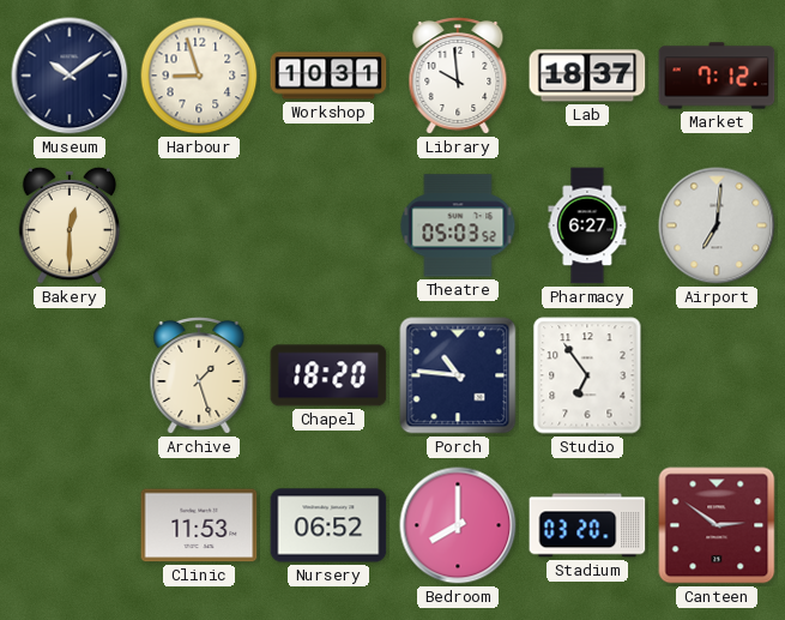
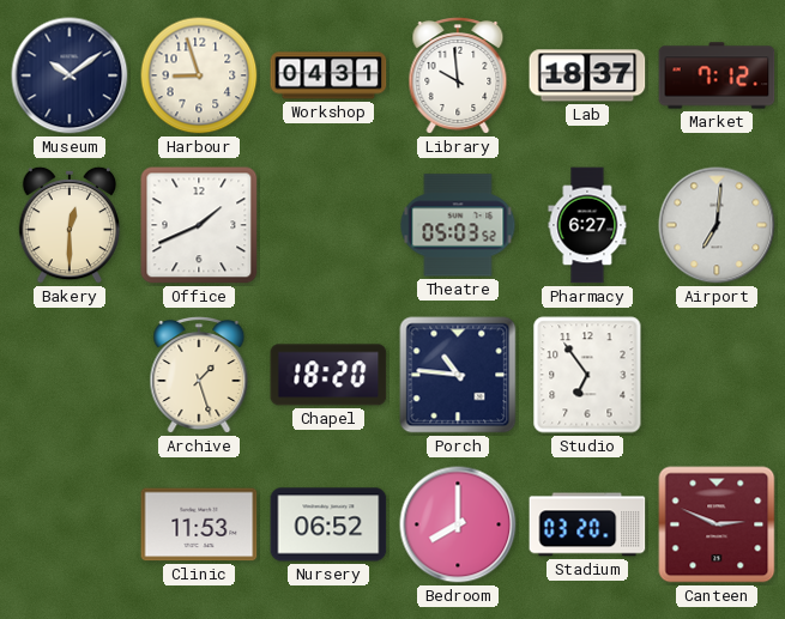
Workshop: 10:31 -> 04:31 (328, 75)
Office: none -> 1:41 (199, 225)
Canteen: 2:51 -> 2:49 (717, 524)
